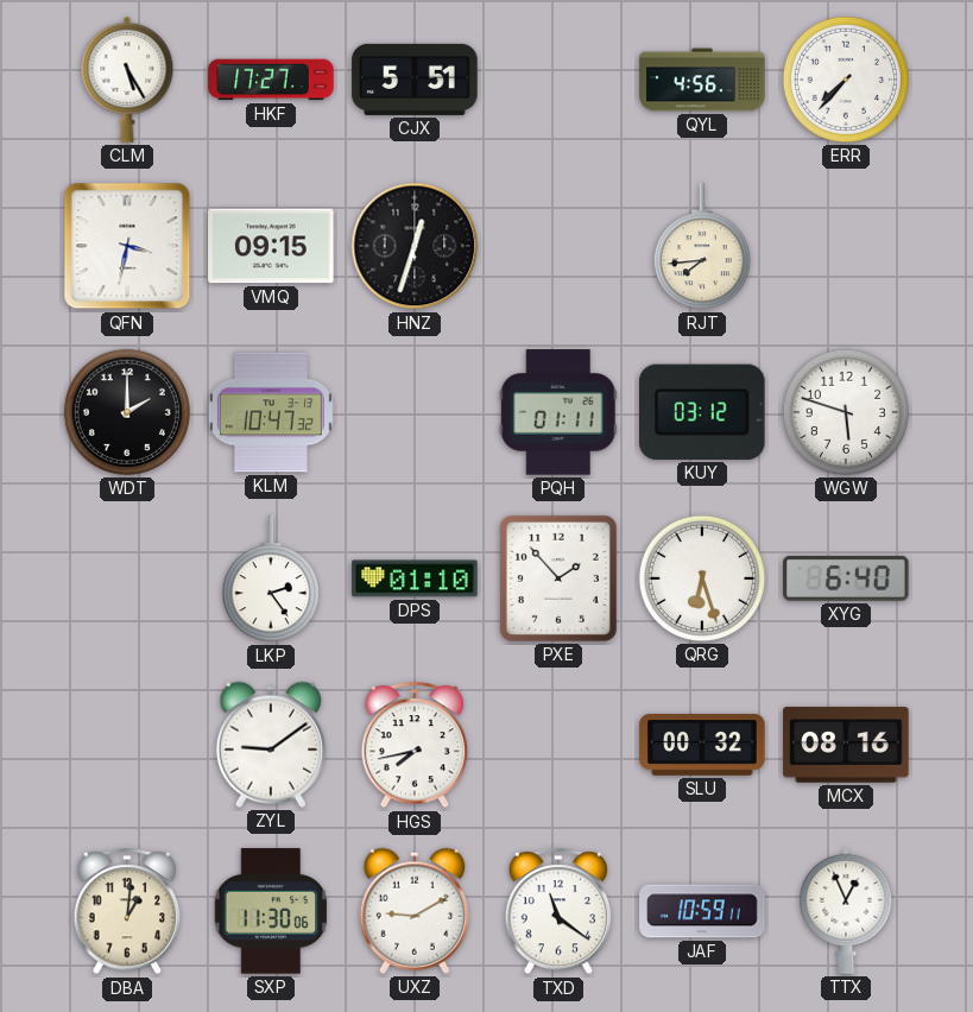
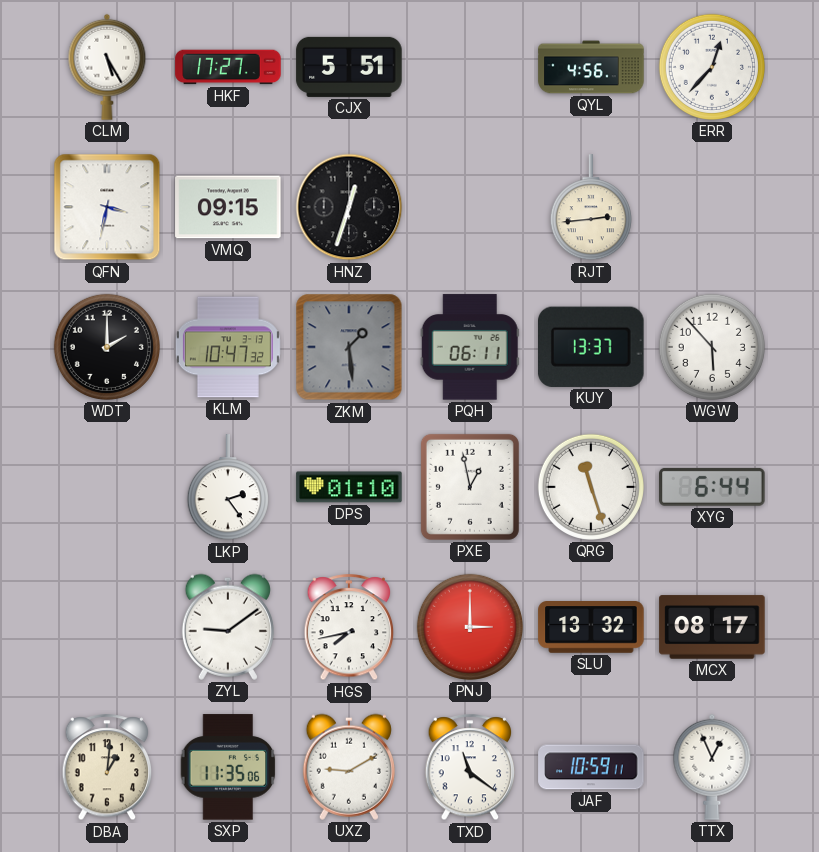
ERR: 7:37 -> 12:37 (712, 67)
RJT: 7:44 -> 2:44 (591, 208)
ZKM: none -> 1:29 (349, 347)
PQH: 01:11 -> 06:11 (470, 347)
KUY: 03:12 -> 13:37 (592, 347)
WGW: 5:48 -> 5:53 (712, 347)
PXE: 1:53 -> 12:58 (470, 487)
QRG: 6:27 -> 11:27 (591, 487)
XYG: 6:40 -> 6:44 (712, 487)
PNJ: none -> 3:00 (470, 627)
SLU: 00:32 -> 13:32 (591, 628)
MCX: 08:16 -> 08:17 (712, 627)
SXP: 11:30 -> 11:35 (228, 767)
